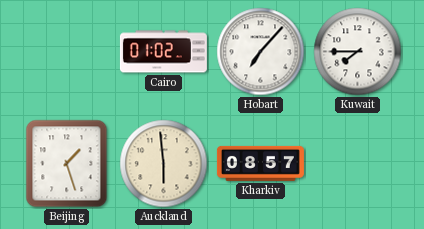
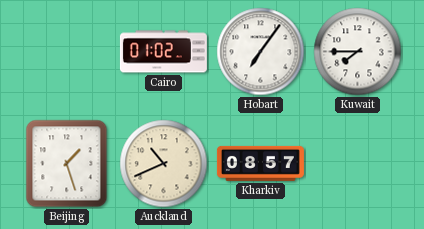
Hobart: 7:07 -> 7:06 (261, 52)
Auckland: 5:59 -> 10:41 (164, 164)
